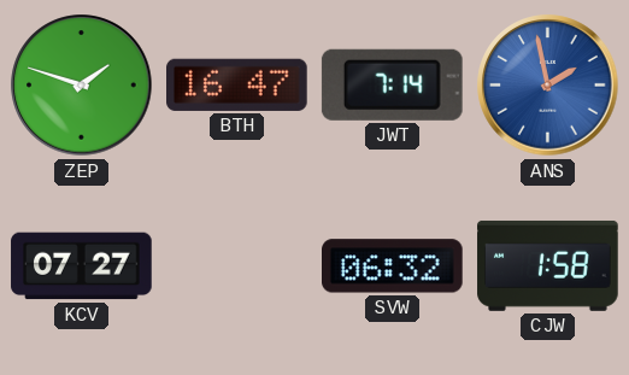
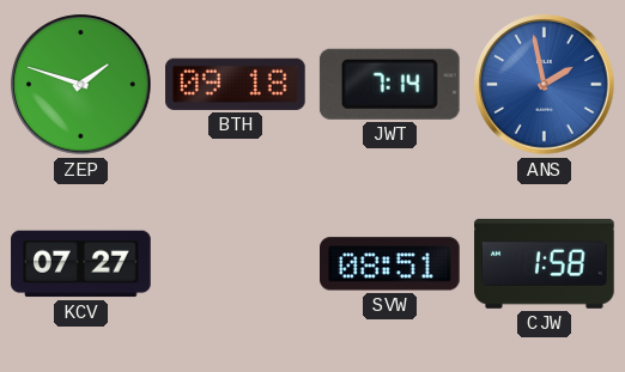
BTH: 16:47 -> 09:18 (236, 84)
SVW: 06:32 -> 08:51 (390, 264)
